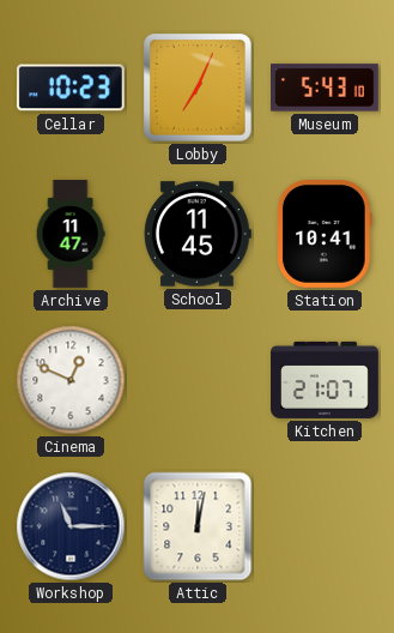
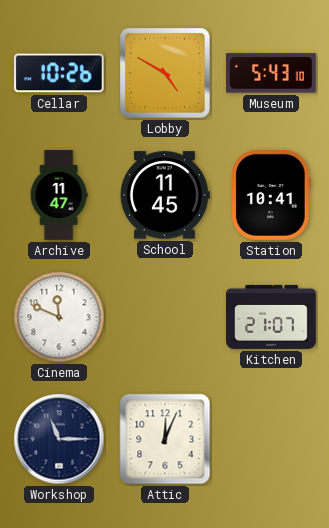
Cellar: 10:23 -> 10:26 (59, 73)
Lobby: 7:04 -> 4:50 (165, 73)
Cinema: 12:49 -> 11:49 (59, 317)
Attic: 12:02 -> 12:04 (165, 439)
